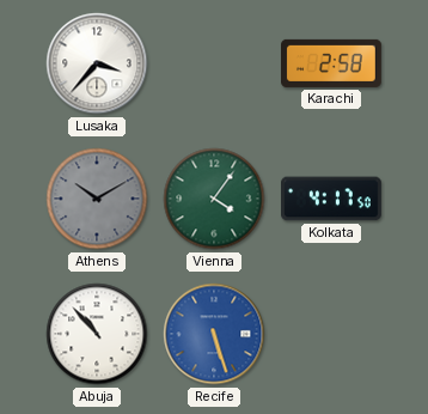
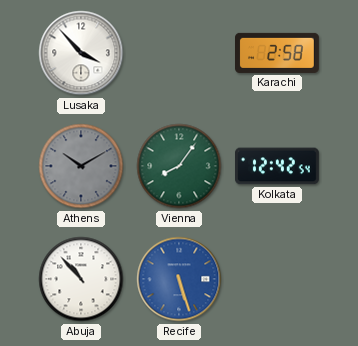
Lusaka: 3:37 -> 3:53 (81, 53)
Vienna: 4:06 -> 8:06 (179, 166)
Kolkata: 4:17 -> 12:42 (278, 166)
